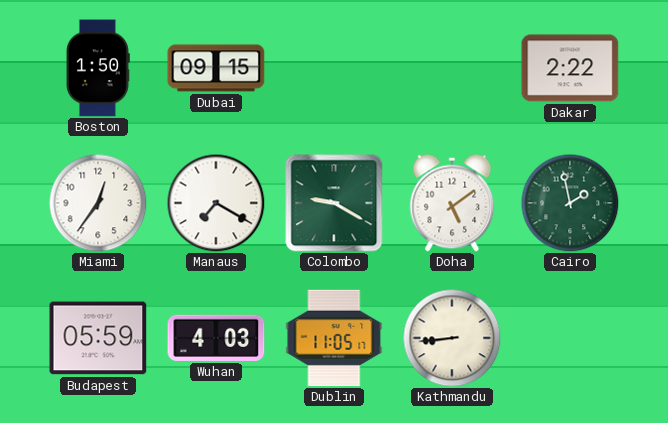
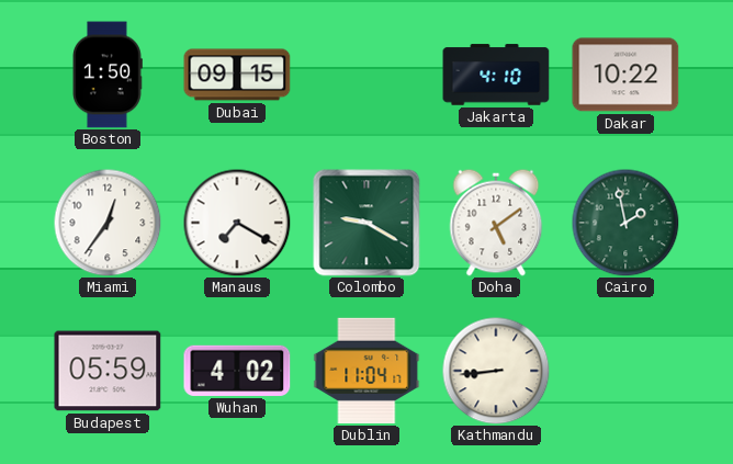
Jakarta: none -> 4:10 (496, 75)
Dakar: 2:22 -> 10:22 (625, 75)
Wuhan: 4:03 -> 4:02 (237, 371)
Dublin: 11:05 -> 11:04 (366, 371)
